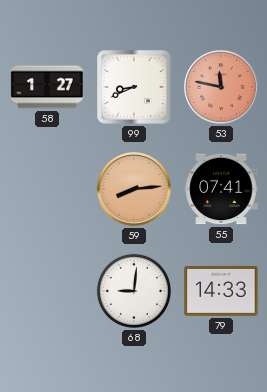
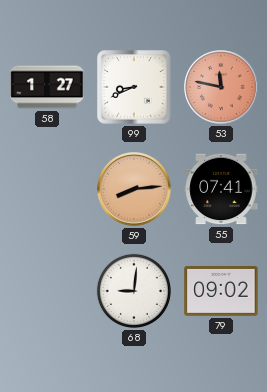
79: 14:33 -> 09:02 (221, 291)
